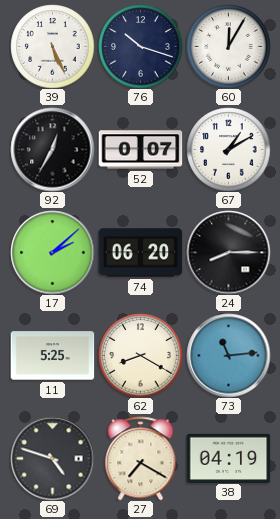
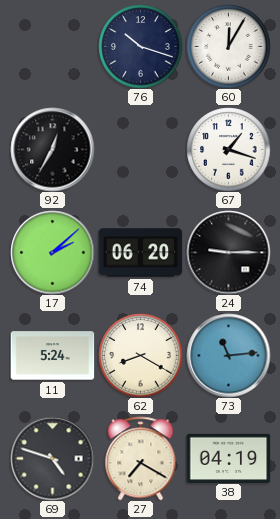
39: 5:26 -> none (52, 46)
52: 0:07 -> none (140, 150)
67: 1:10 -> 1:18 (228, 149)
24: 8:15 -> 9:15 (228, 252)
11: 5:25 -> 5:24 (52, 356)
